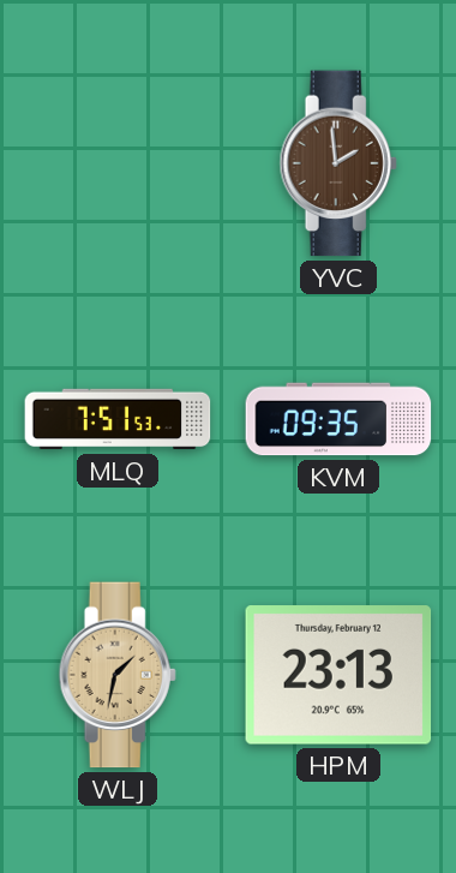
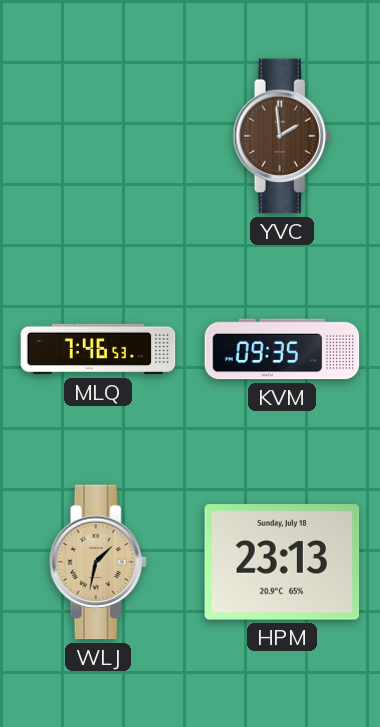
MLQ: 7:51 -> 7:46 (98, 349)
HPM date: Thursday, February 12 -> Sunday, July 18 (282, 562)
